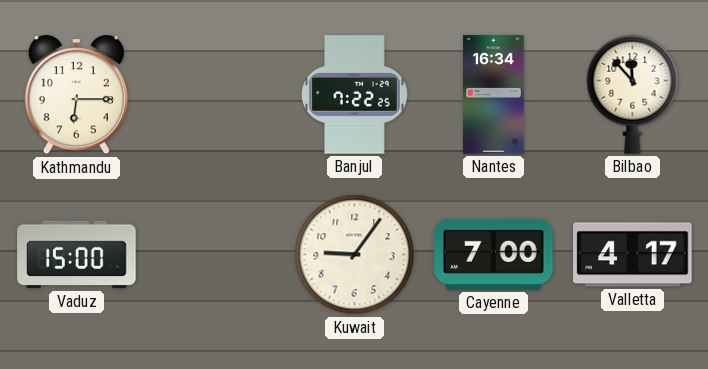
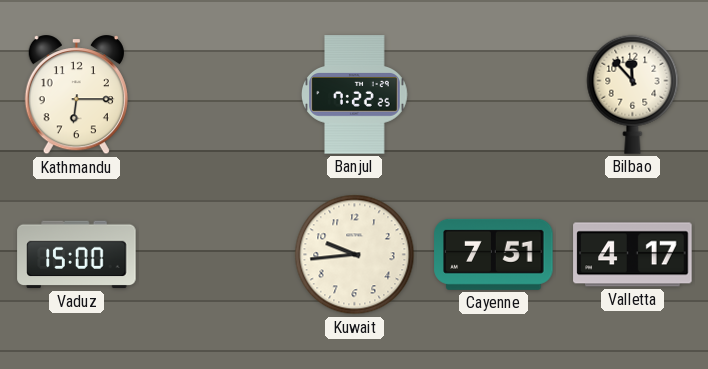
Nantes: 16:34 -> none (494, 95)
Kuwait: 9:06 -> 9:44 (355, 255)
Cayenne: 7:00 -> 7:51 (494, 254)
